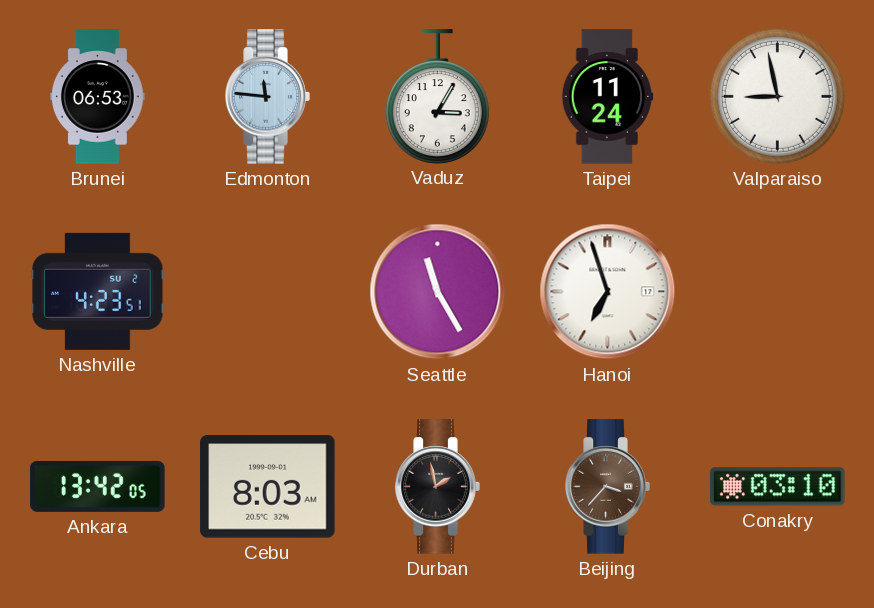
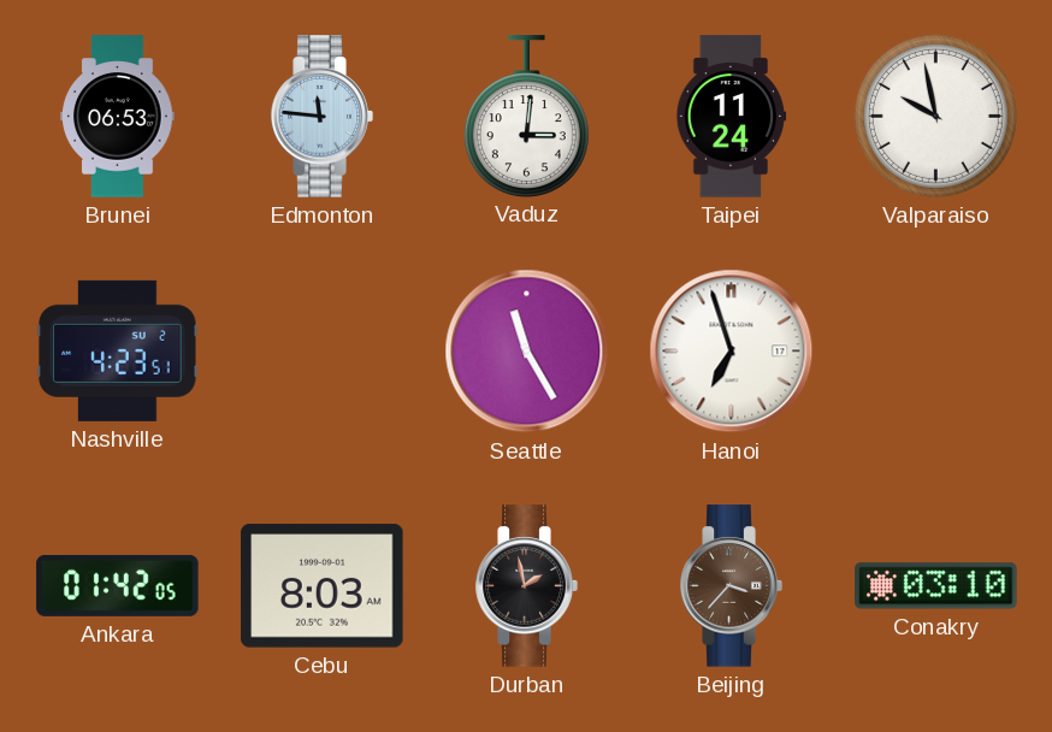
Vaduz: 3:05 -> 3:01 (526, 116)
Valparaiso: 8:58 -> 9:58 (935, 116)
Ankara: 13:42 -> 01:42 (118, 585)
